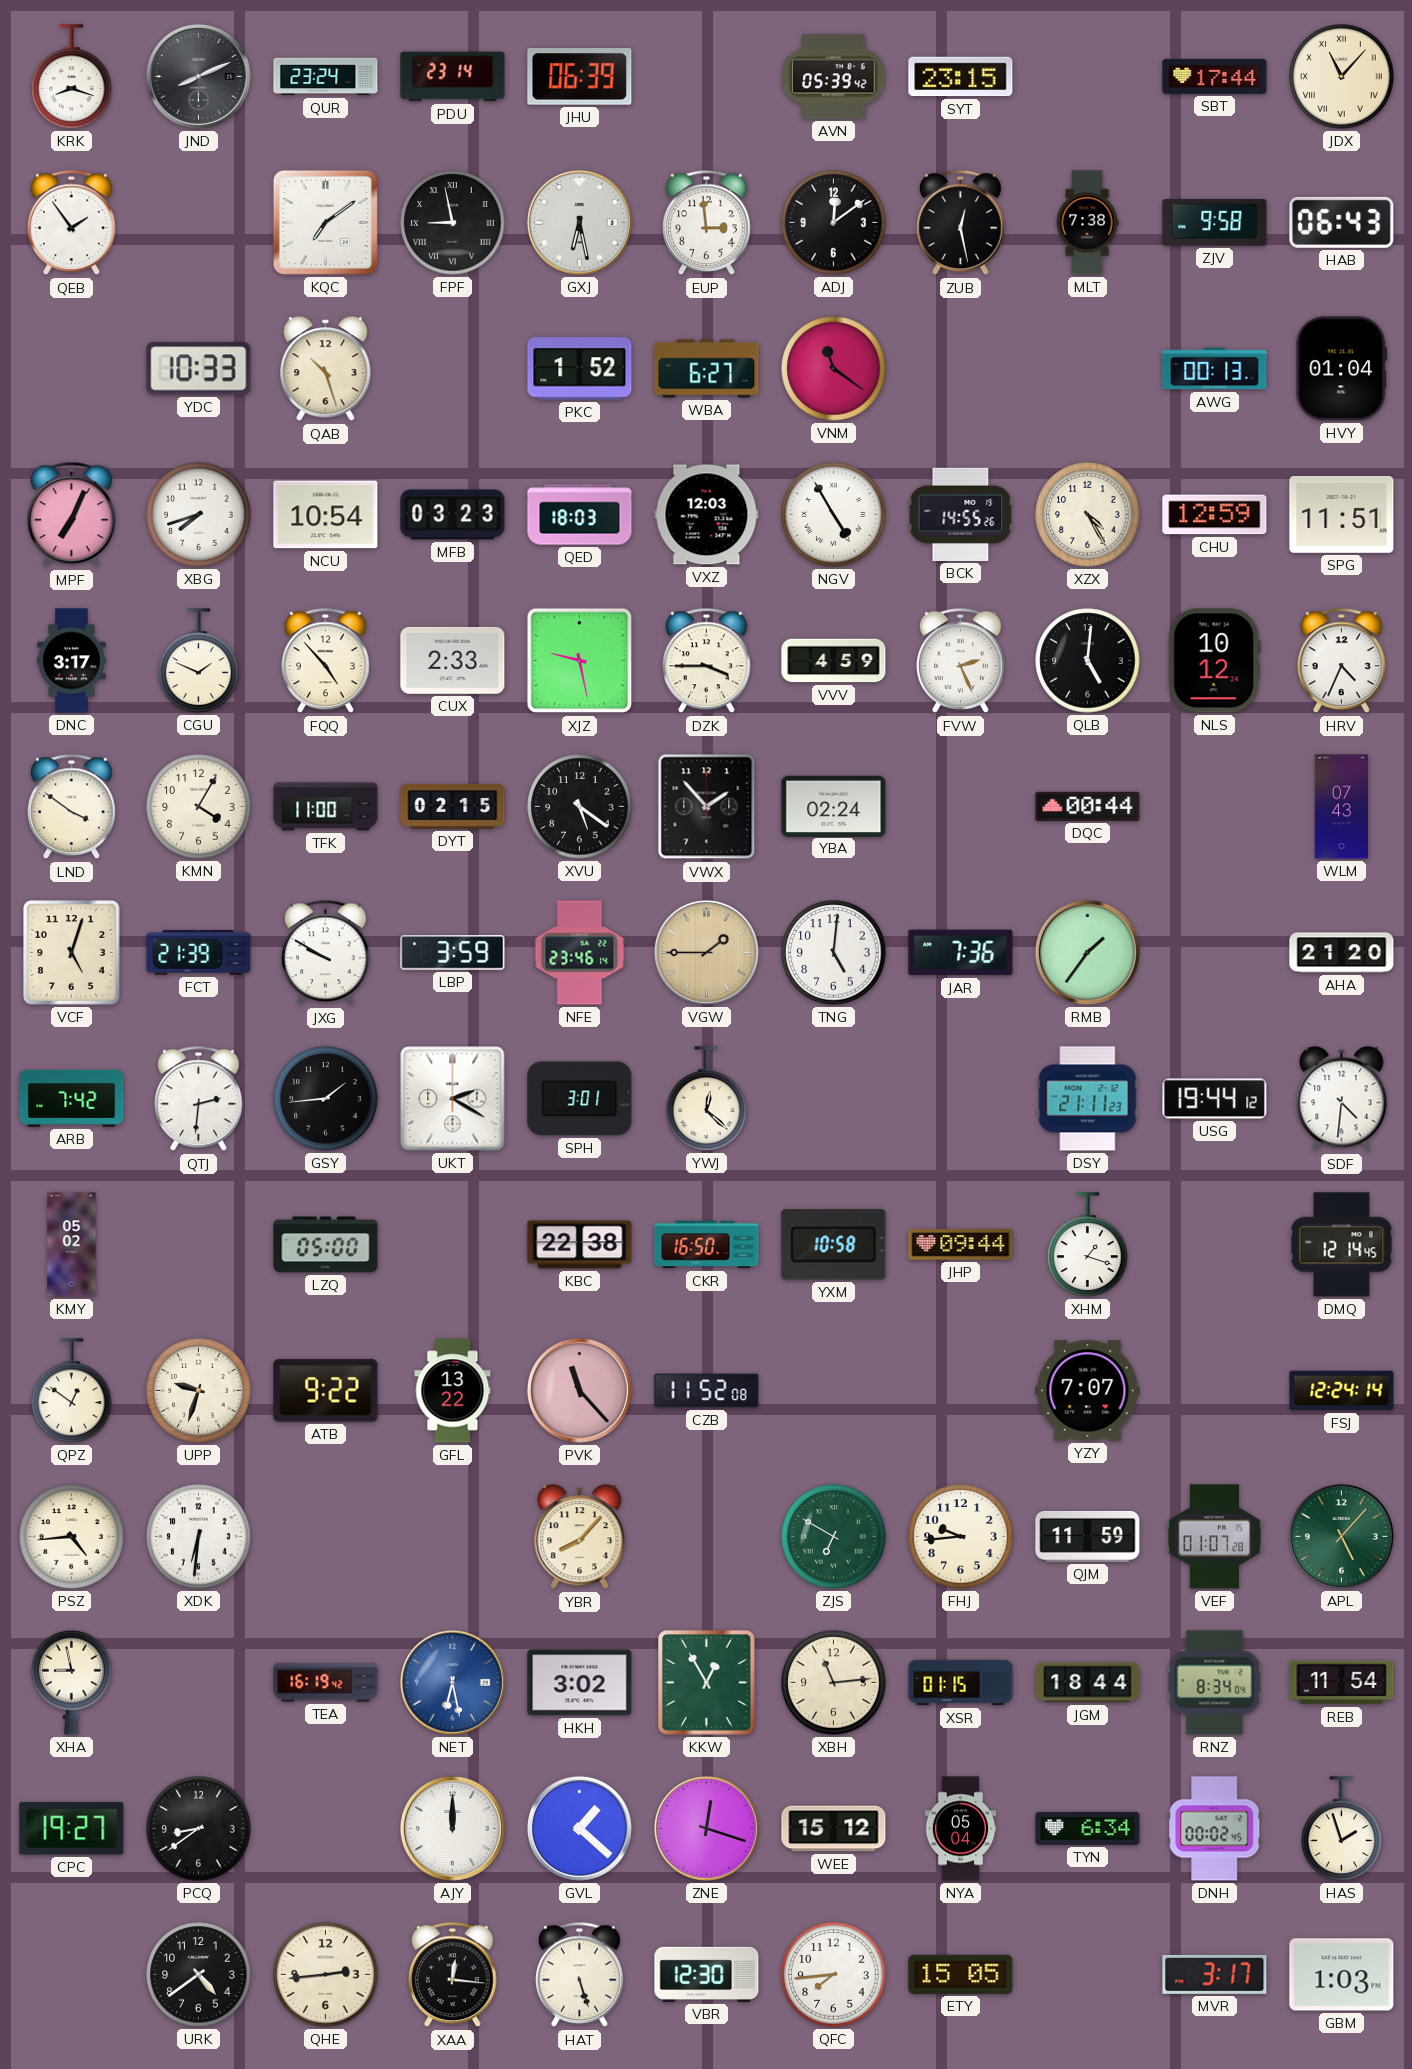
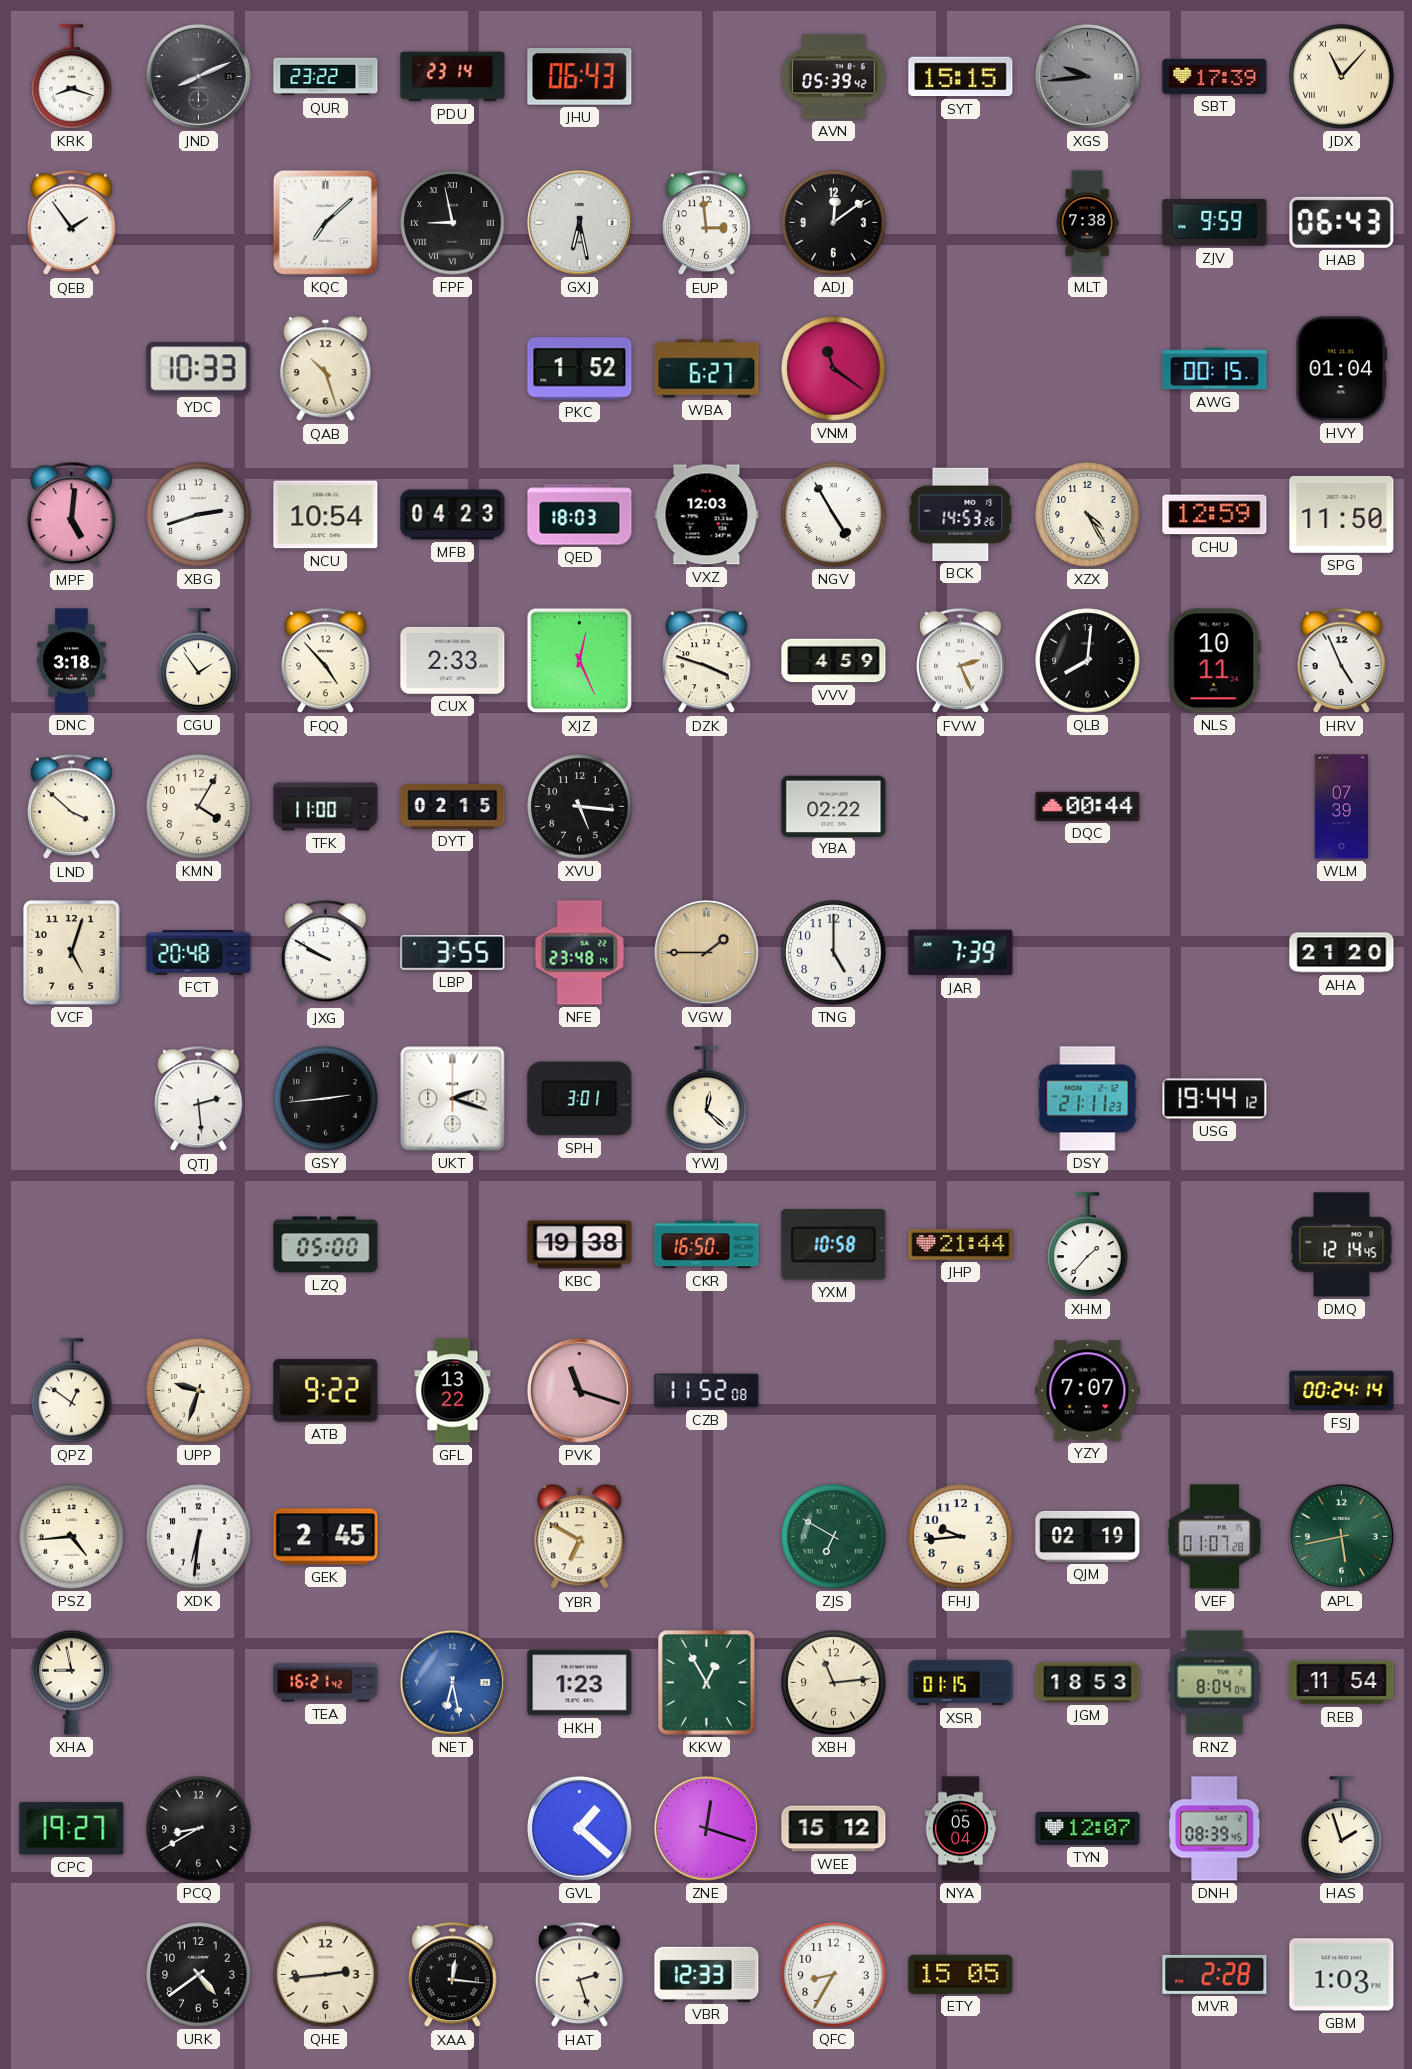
QUR: 23:24 -> 23:22 (326, 77)
JHU: 06:39 -> 06:43 (580, 77)
SYT: 23:15 -> 15:15 (961, 77)
XGS: none -> 9:44 (1087, 76)
SBT: 17:44 -> 17:39 (1215, 76)
KQC: 7:09 -> 7:08 (325, 222)
ZUB: 12:28 -> none (961, 223)
ZJV: 9:58 -> 9:59 (1215, 223)
AWG: 00:13 -> 00:15 (1215, 369)
MPF: 7:04 -> 5:01 (72, 515)
XBG: 7:42 -> 2:42 (199, 515)
MFB: 03:23 -> 04:23 (453, 515)
BCK: 14:55 -> 14:53 (961, 514)
SPG: 11:51 -> 11:50 (1342, 514)
DNC: 3:17 -> 3:18 (72, 661)
CGU: 1:49 -> 1:54 (199, 661)
XJZ: 9:28 -> 12:26 (580, 661)
DZK: 3:45 -> 3:48 (707, 661)
QLB: 5:01 -> 8:01 (1088, 661)
NLS: 10:12 -> 10:11 (1214, 661)
HRV: 4:34 -> 4:56 (1342, 661)
LND: 3:51 -> 3:52 (72, 807)
XVU: 5:21 -> 5:16 (580, 807)
VWX: 1:53 -> none (707, 807)
YBA: 02:24 -> 02:22 (834, 806)
WLM: 07:43 -> 07:39 (1341, 807)
FCT: 21:39 -> 20:48 (199, 953)
LBP: 3:59 -> 3:55 (453, 953)
NFE: 23:46 -> 23:48 (580, 953)
TNG: 5:01 -> 5:00 (834, 953)
JAR: 7:36 -> 7:39 (961, 953)
RMB: 1:36 -> none (1087, 952)
ARB: 7:42 -> none (72, 1098)
QTJ: 2:31 -> 2:29 (199, 1099)
GSY: 1:44 -> 2:44 (326, 1099)
UKT: 2:20 -> 2:18 (453, 1099)
SDF: 4:31 -> none (1342, 1099)
KMY: 05:02 -> none (72, 1245)
KBC: 22:38 -> 19:38 (580, 1245)
JHP: 09:44 -> 21:44 (961, 1245)
XHM: 1:18 -> 1:37 (1088, 1245)
PVK: 11:23 -> 11:18 (579, 1390)
FSJ: 12:24 -> 00:24 (1342, 1391)
GEK: none -> 2:45 (326, 1537)
YBR: 8:07 -> 6:50 (580, 1537)
QJM: 11:59 -> 02:19 (1088, 1536)
APL: 5:07 -> 5:43 (1341, 1536)
TEA: 16:19 -> 16:21 (326, 1683)
HKH: 3:02 -> 1:23 (580, 1683)
JGM: 18:44 -> 18:53 (1088, 1683)
RNZ: 8:34 -> 8:04 (1215, 1683)
PCQ: 8:39 -> 8:40 (199, 1829)
AJY: 12:00 -> none (452, 1828)
TYN: 6:34 -> 12:07 (1088, 1828)
DNH: 00:02 -> 08:39 (1215, 1829)
HAT: 5:27 -> 2:27 (580, 1975)
VBR: 12:30 -> 12:33 (707, 1974)
QFC: 7:44 -> 8:35 (834, 1975)
MVR: 3:17 -> 2:28 (1215, 1974)
